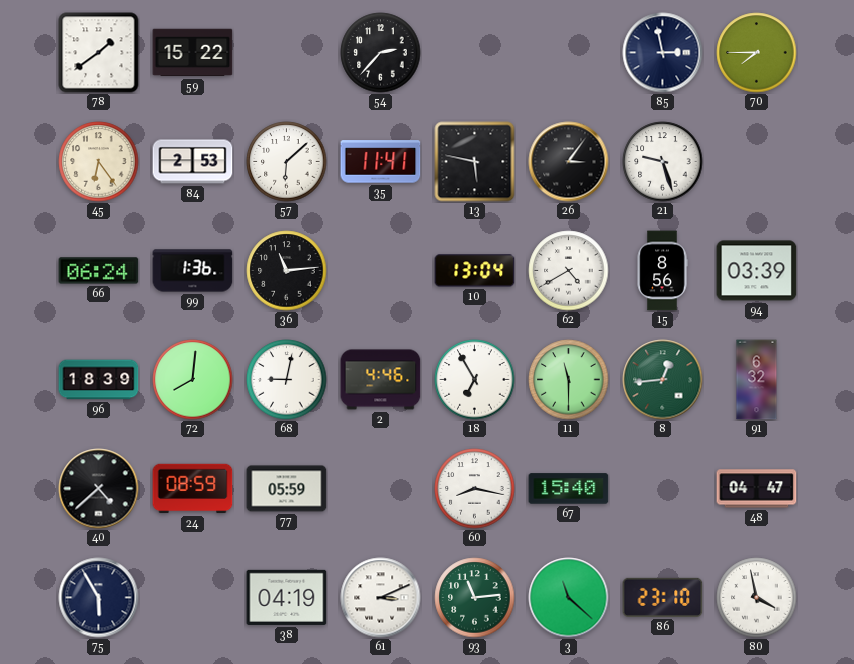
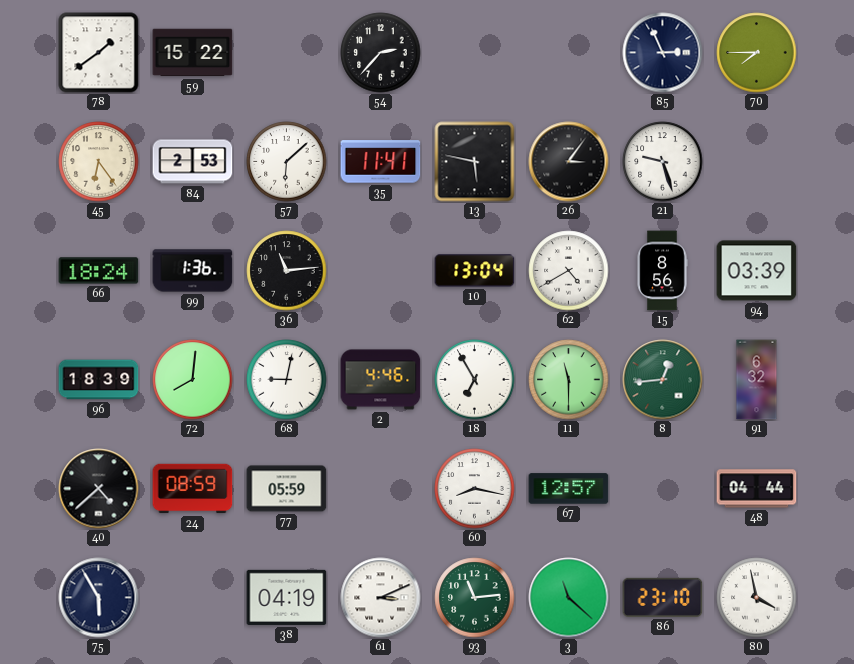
85: 2:58 -> 2:56 (663, 53)
66: 06:24 -> 18:24 (99, 271)
67: 15:40 -> 12:57 (569, 489)
48: 04:47 -> 04:44 (757, 489)
